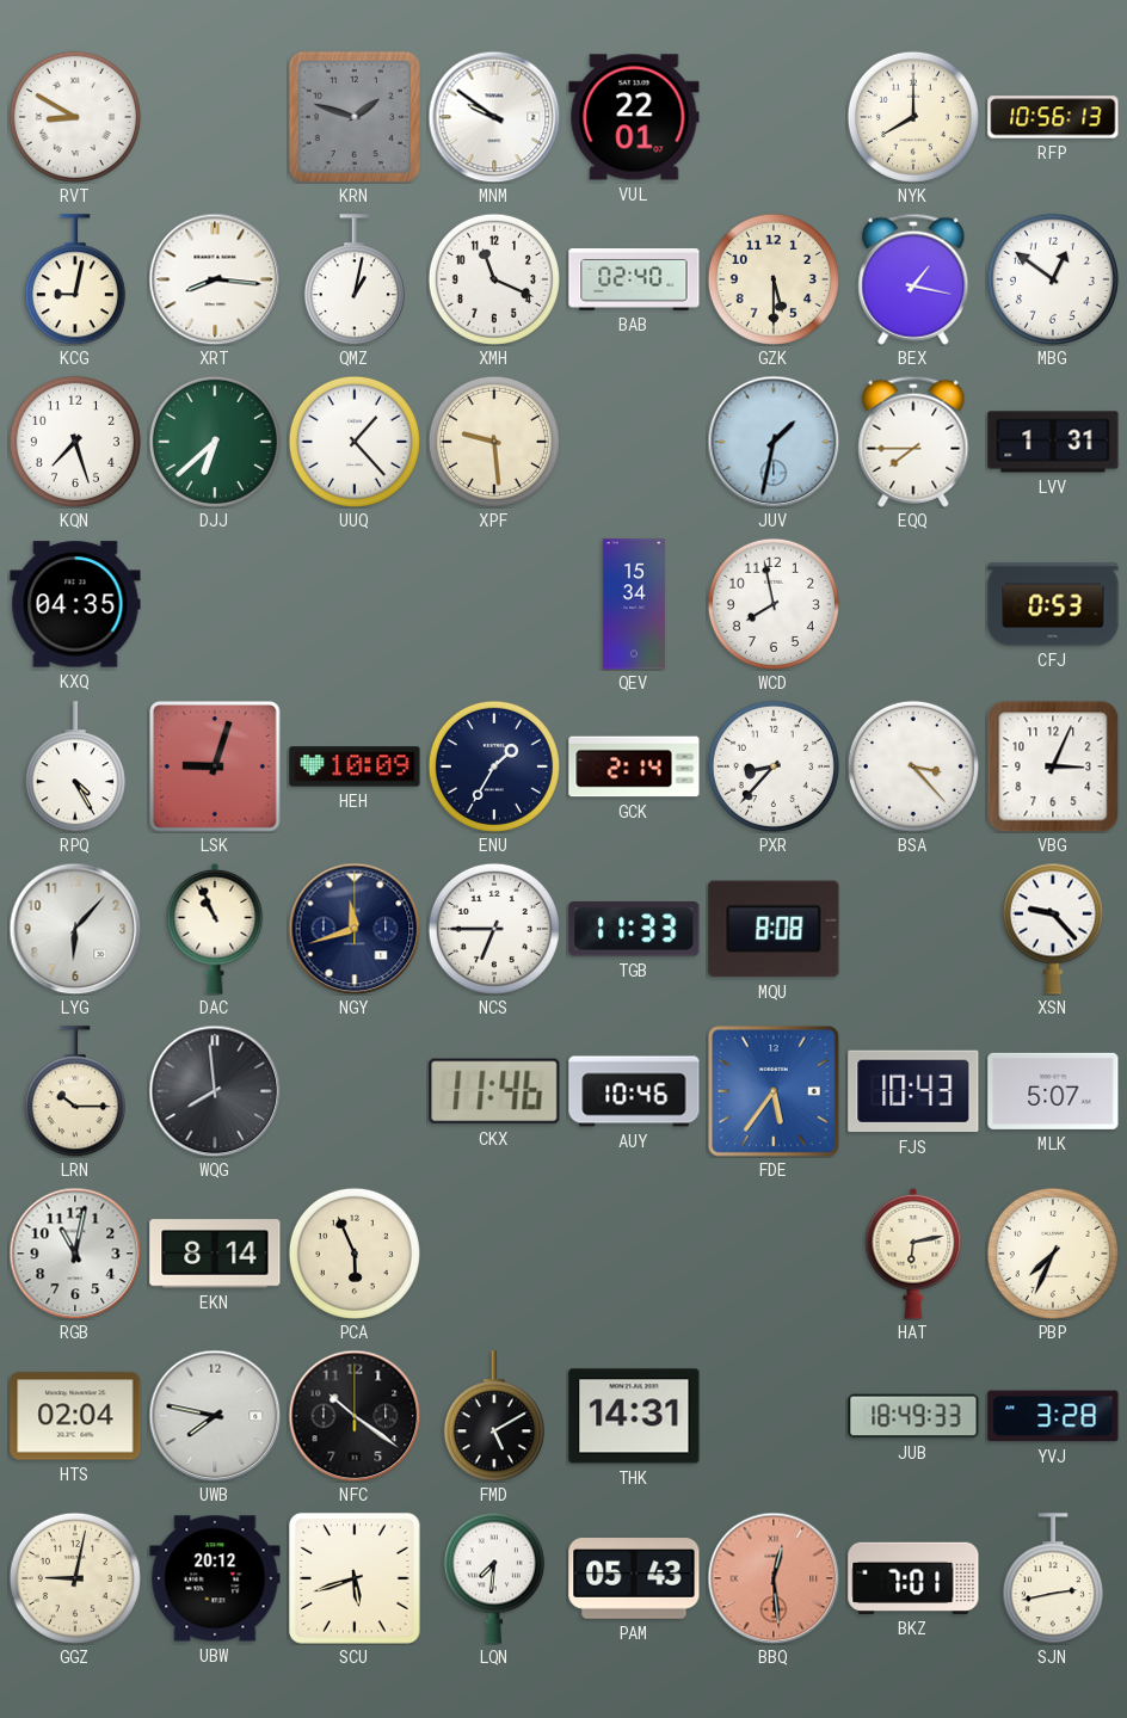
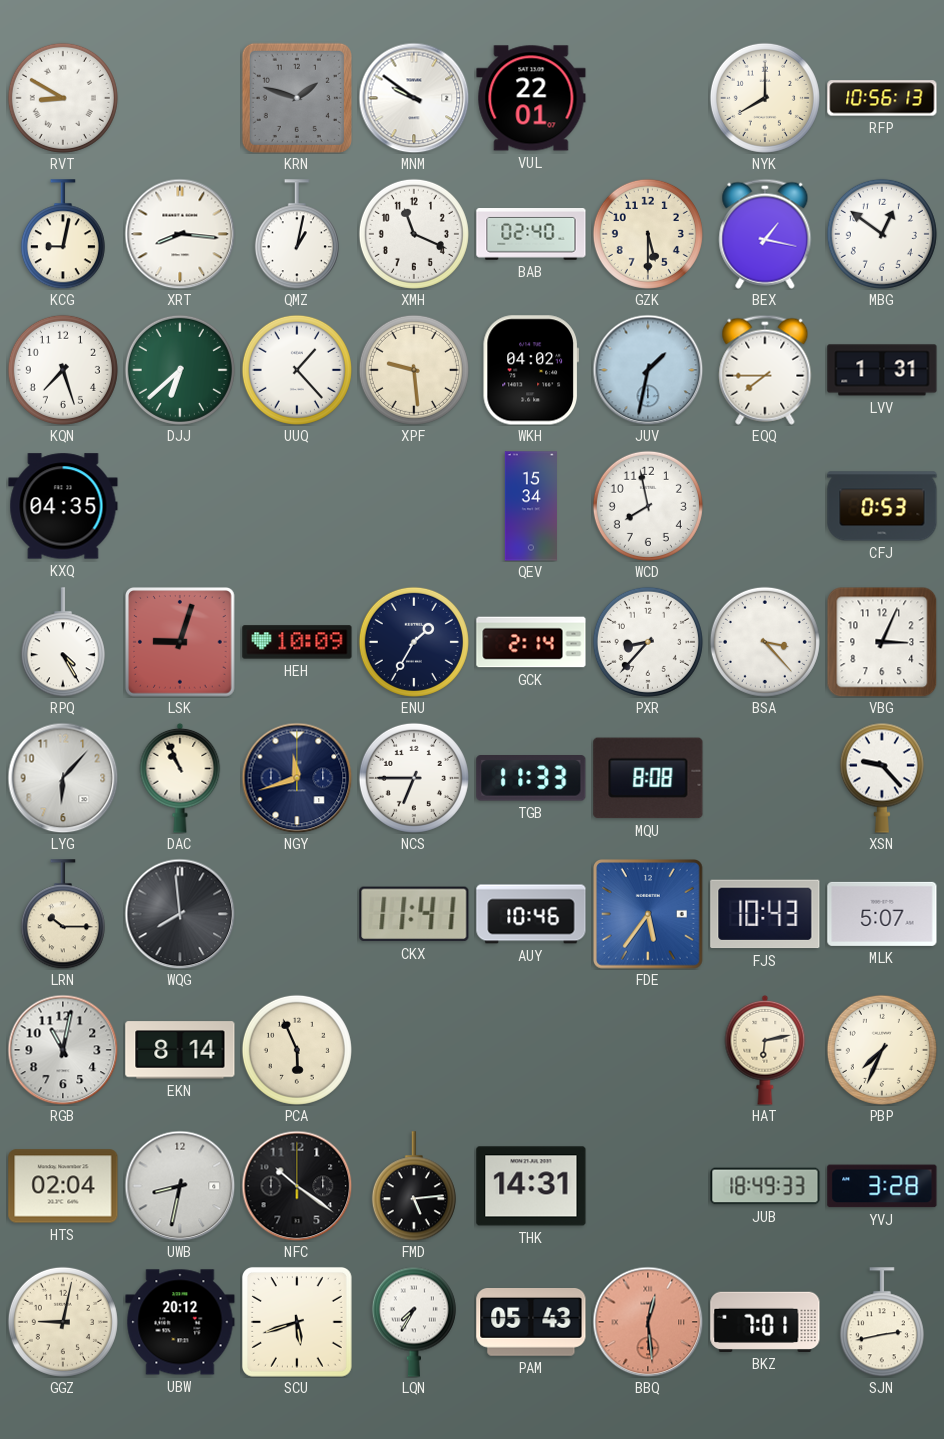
WKH: none -> 04:02 (531, 370)
CKX: 11:46 -> 11:41 (414, 914)
UWB: 7:47 -> 8:32 (180, 1186)
FMD: 5:10 -> 5:14 (414, 1186)
LQN: 7:31 -> 7:35 (414, 1322)
